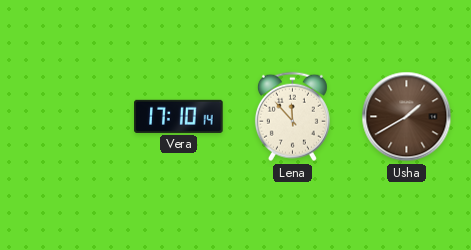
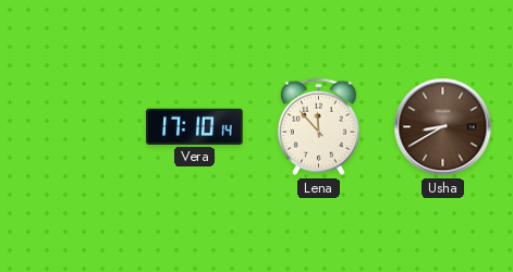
Usha: 1:40 -> 8:40 (443, 127)
